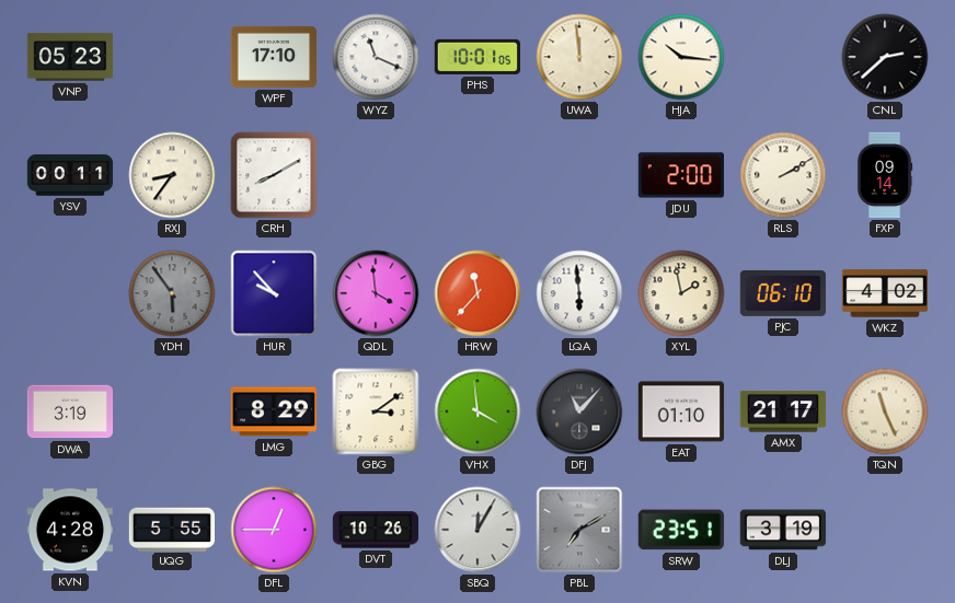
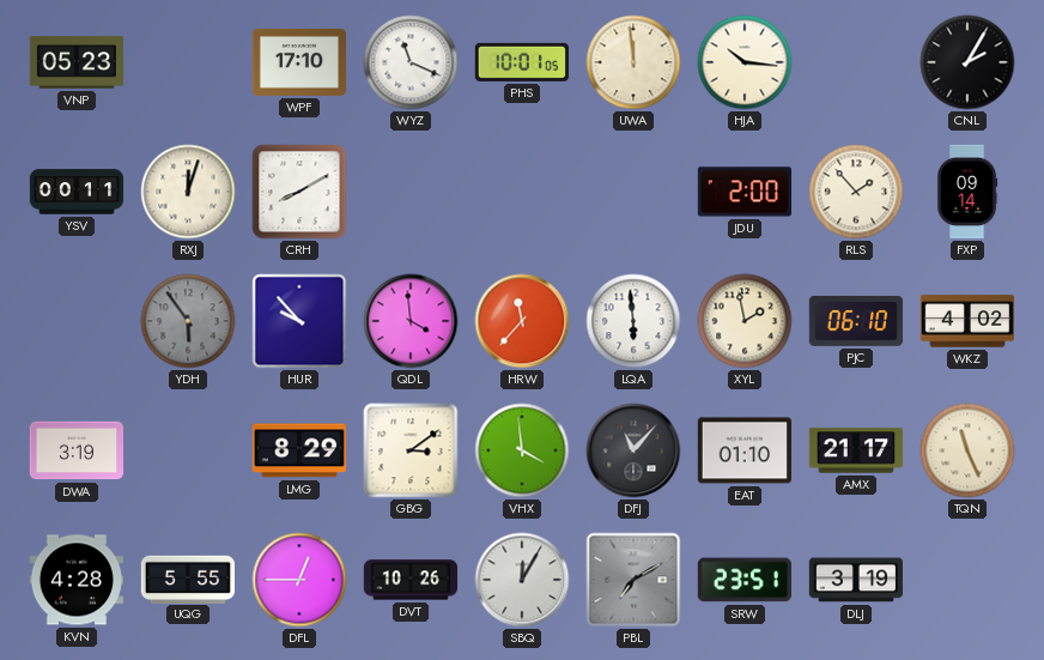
CNL: 2:38 -> 2:05 (967, 62)
RXJ: 8:36 -> 12:03 (188, 192)
RLS: 2:10 -> 1:53 (856, 192)
